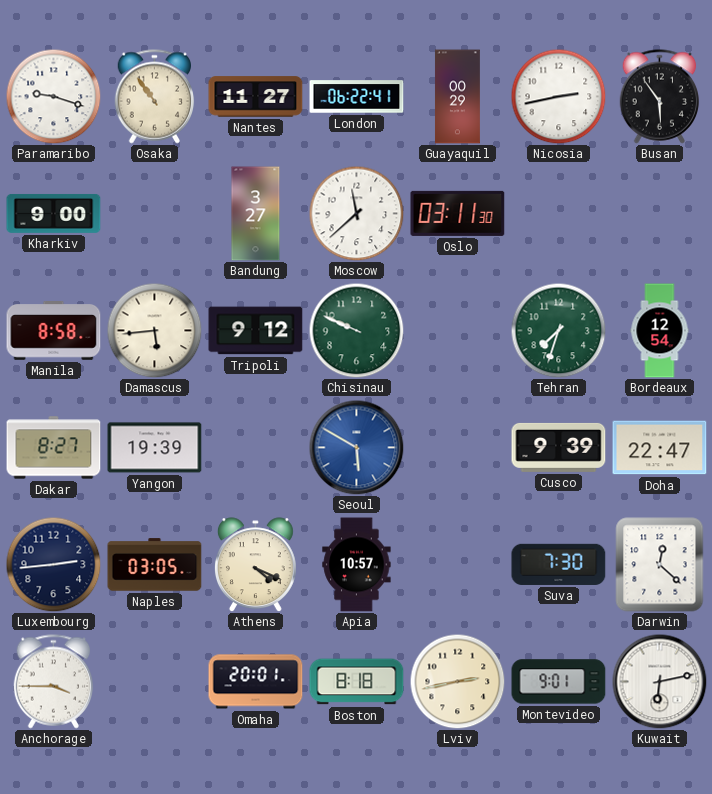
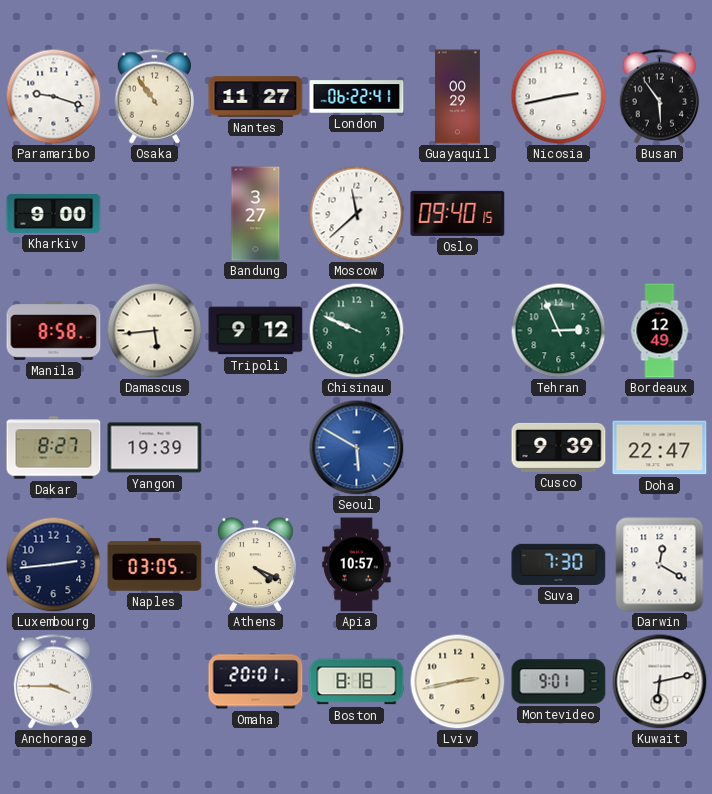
Oslo: 03:11 -> 09:40 (458, 213)
Tehran: 7:33 -> 2:56 (558, 330)
Bordeaux: 12:54 -> 12:49 (660, 331)
Darwin: 12:22 -> 12:20 (660, 565)
